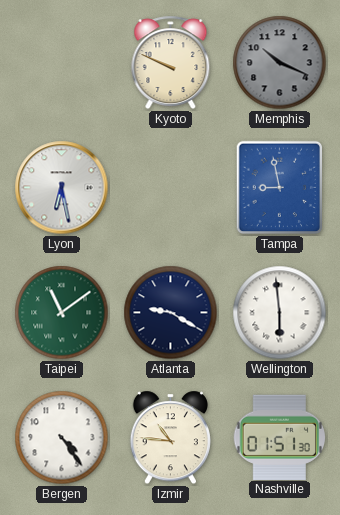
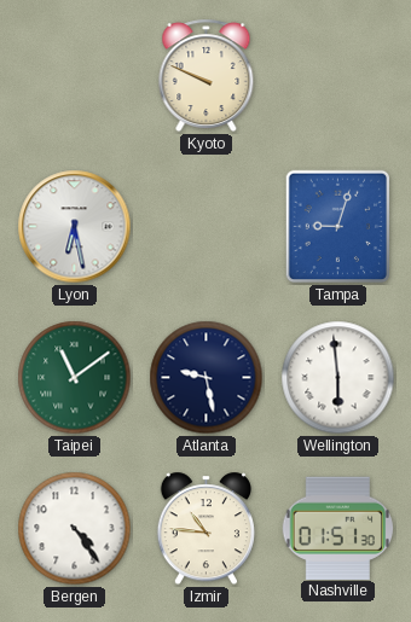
Memphis: 10:19 -> none (280, 63)
Tampa: 8:58 -> 9:03 (338, 227)
Atlanta: 9:20 -> 9:28 (207, 378)
